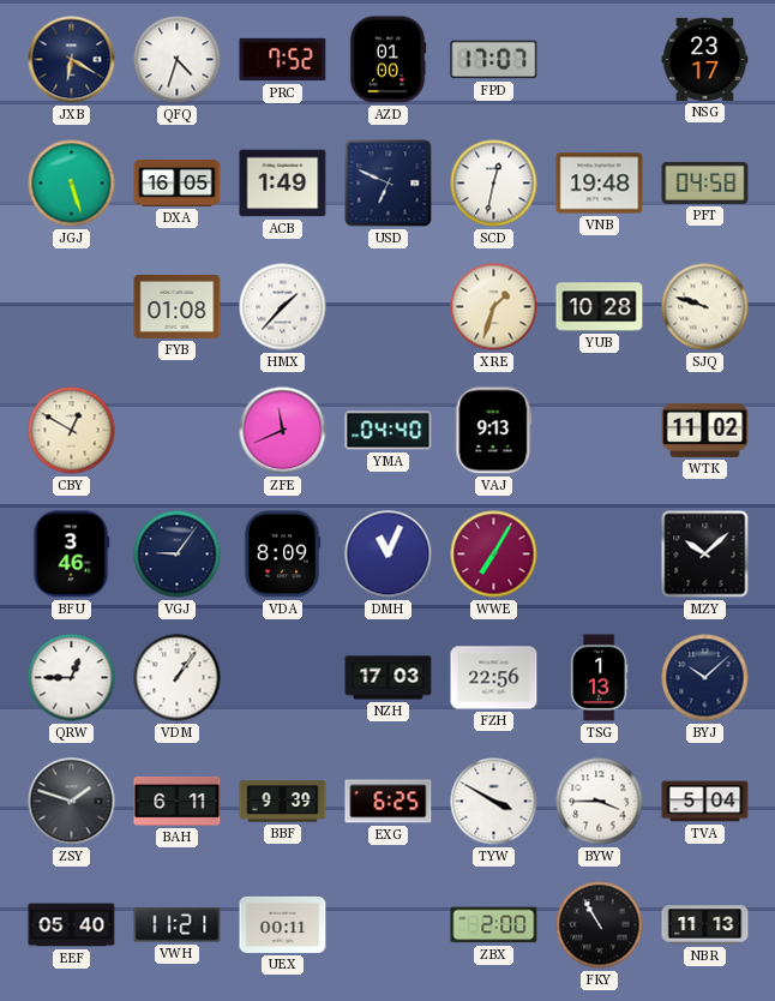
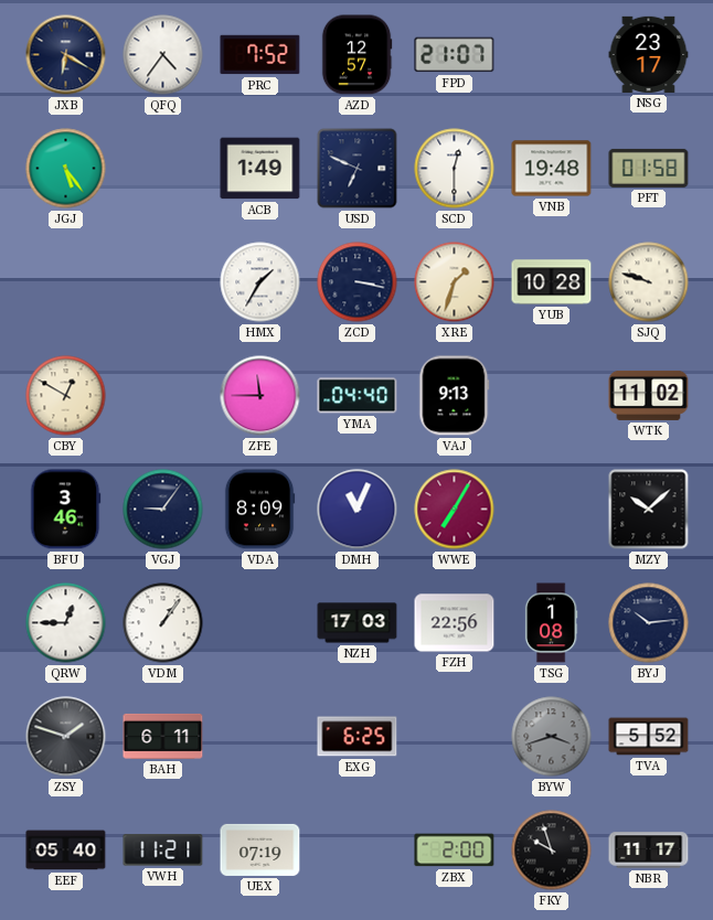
QFQ: 4:33 -> 4:36 (163, 55)
AZD: 01:00 -> 12:57 (356, 55)
FPD: 17:07 -> 21:07 (455, 55)
JGJ: 5:27 -> 5:24 (66, 169)
DXA: 16:05 -> none (178, 184)
SCD: 12:32 -> 12:30 (455, 169)
PFT: 04:58 -> 01:58 (649, 168)
FYB: 01:08 -> none (178, 306)
HMX: 1:37 -> 1:35 (260, 282)
ZCD: none -> 3:17 (358, 282)
ZFE: 11:41 -> 11:45 (260, 396)
TSG: 1:13 -> 1:08 (551, 623)
BYJ: 10:08 -> 10:14 (649, 623)
BBF: 9:39 -> none (283, 802)
TYW: 3:50 -> none (494, 802)
BYW: 3:45 -> 3:42 (552, 737)
BYW dial: white -> grey (552, 737)
TVA: 5:04 -> 5:52 (649, 737)
UEX: 00:11 -> 07:19 (260, 849)
FKY: 10:55 -> 9:57 (552, 851)
NBR: 11:13 -> 11:17 (649, 851)
